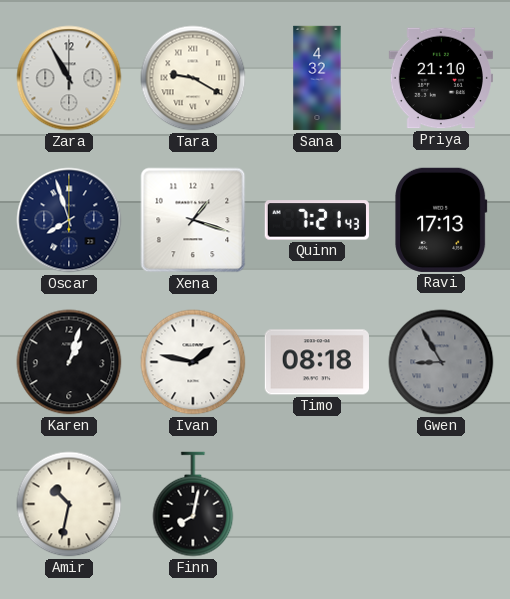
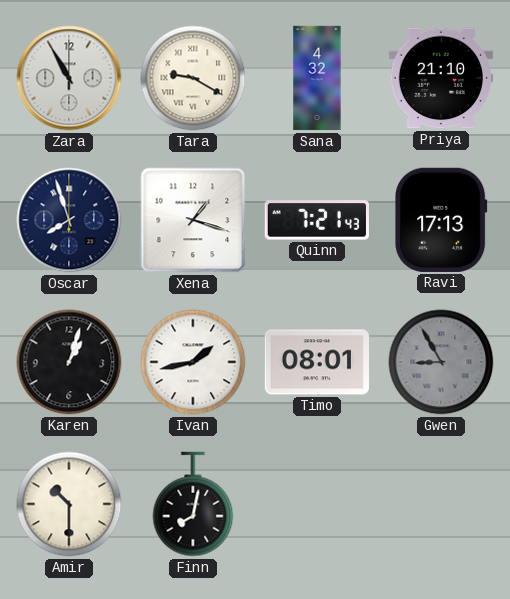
Ivan: 1:47 -> 1:43 (193, 362)
Timo: 08:18 -> 08:01 (317, 362)
Amir: 10:32 -> 10:30 (69, 504)
